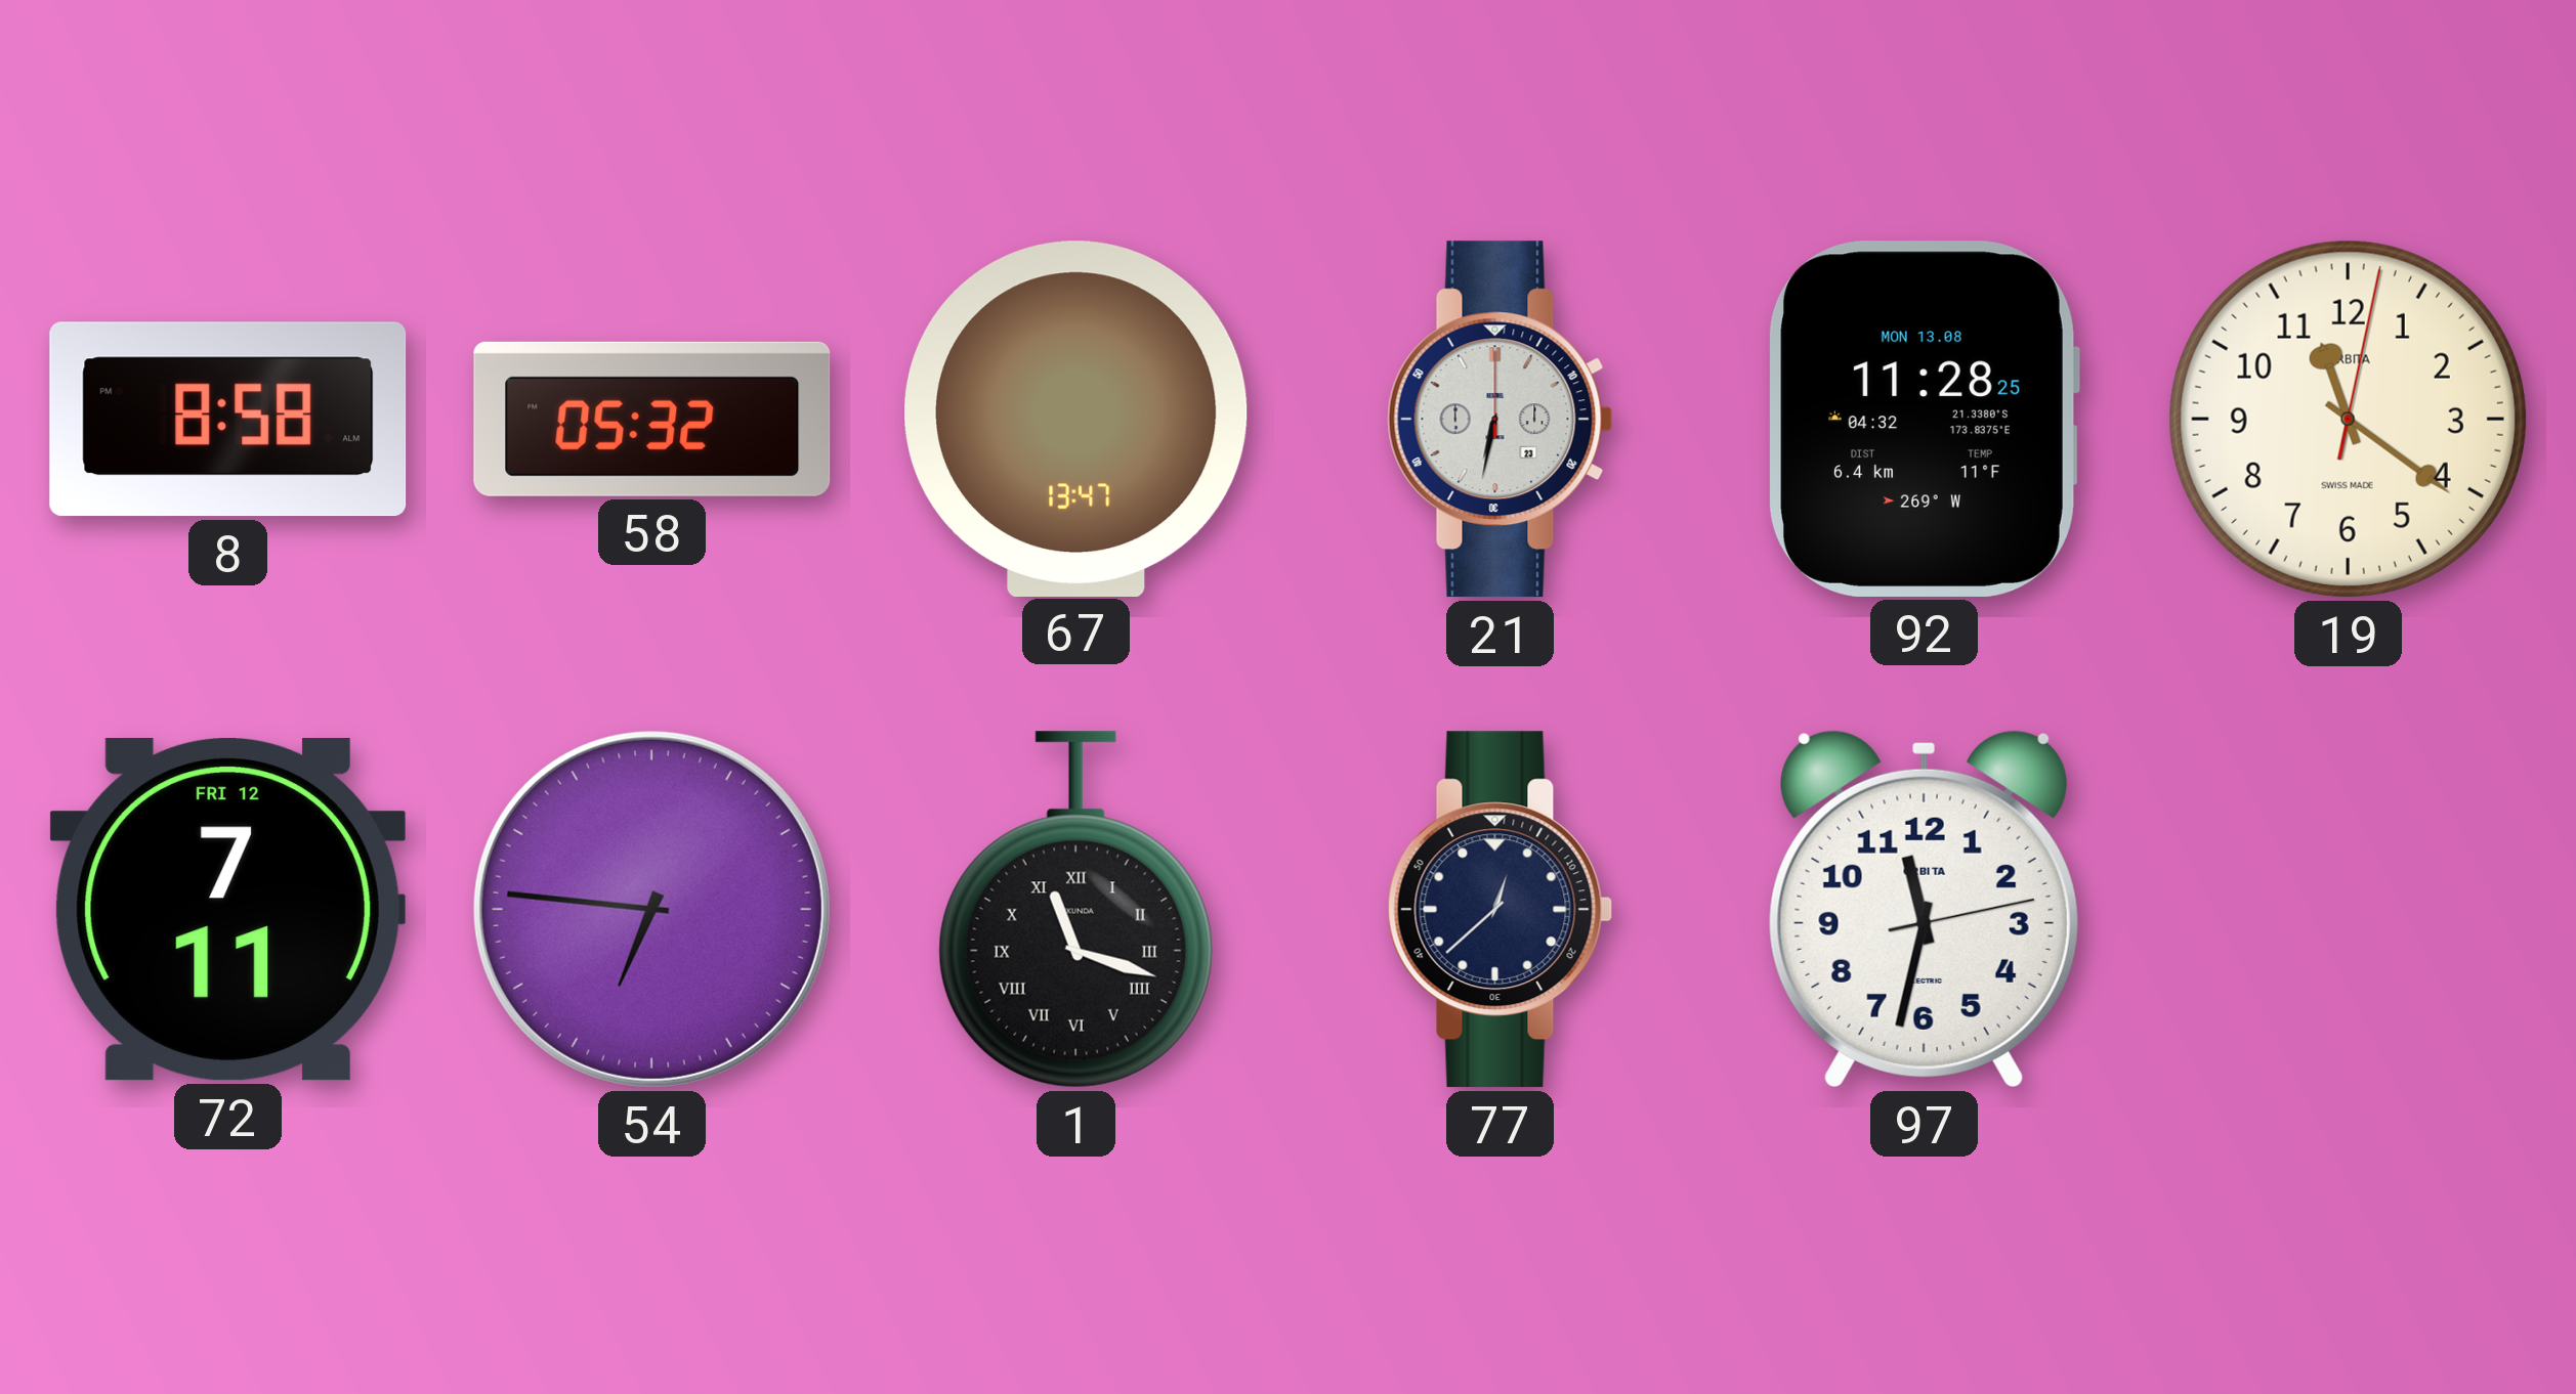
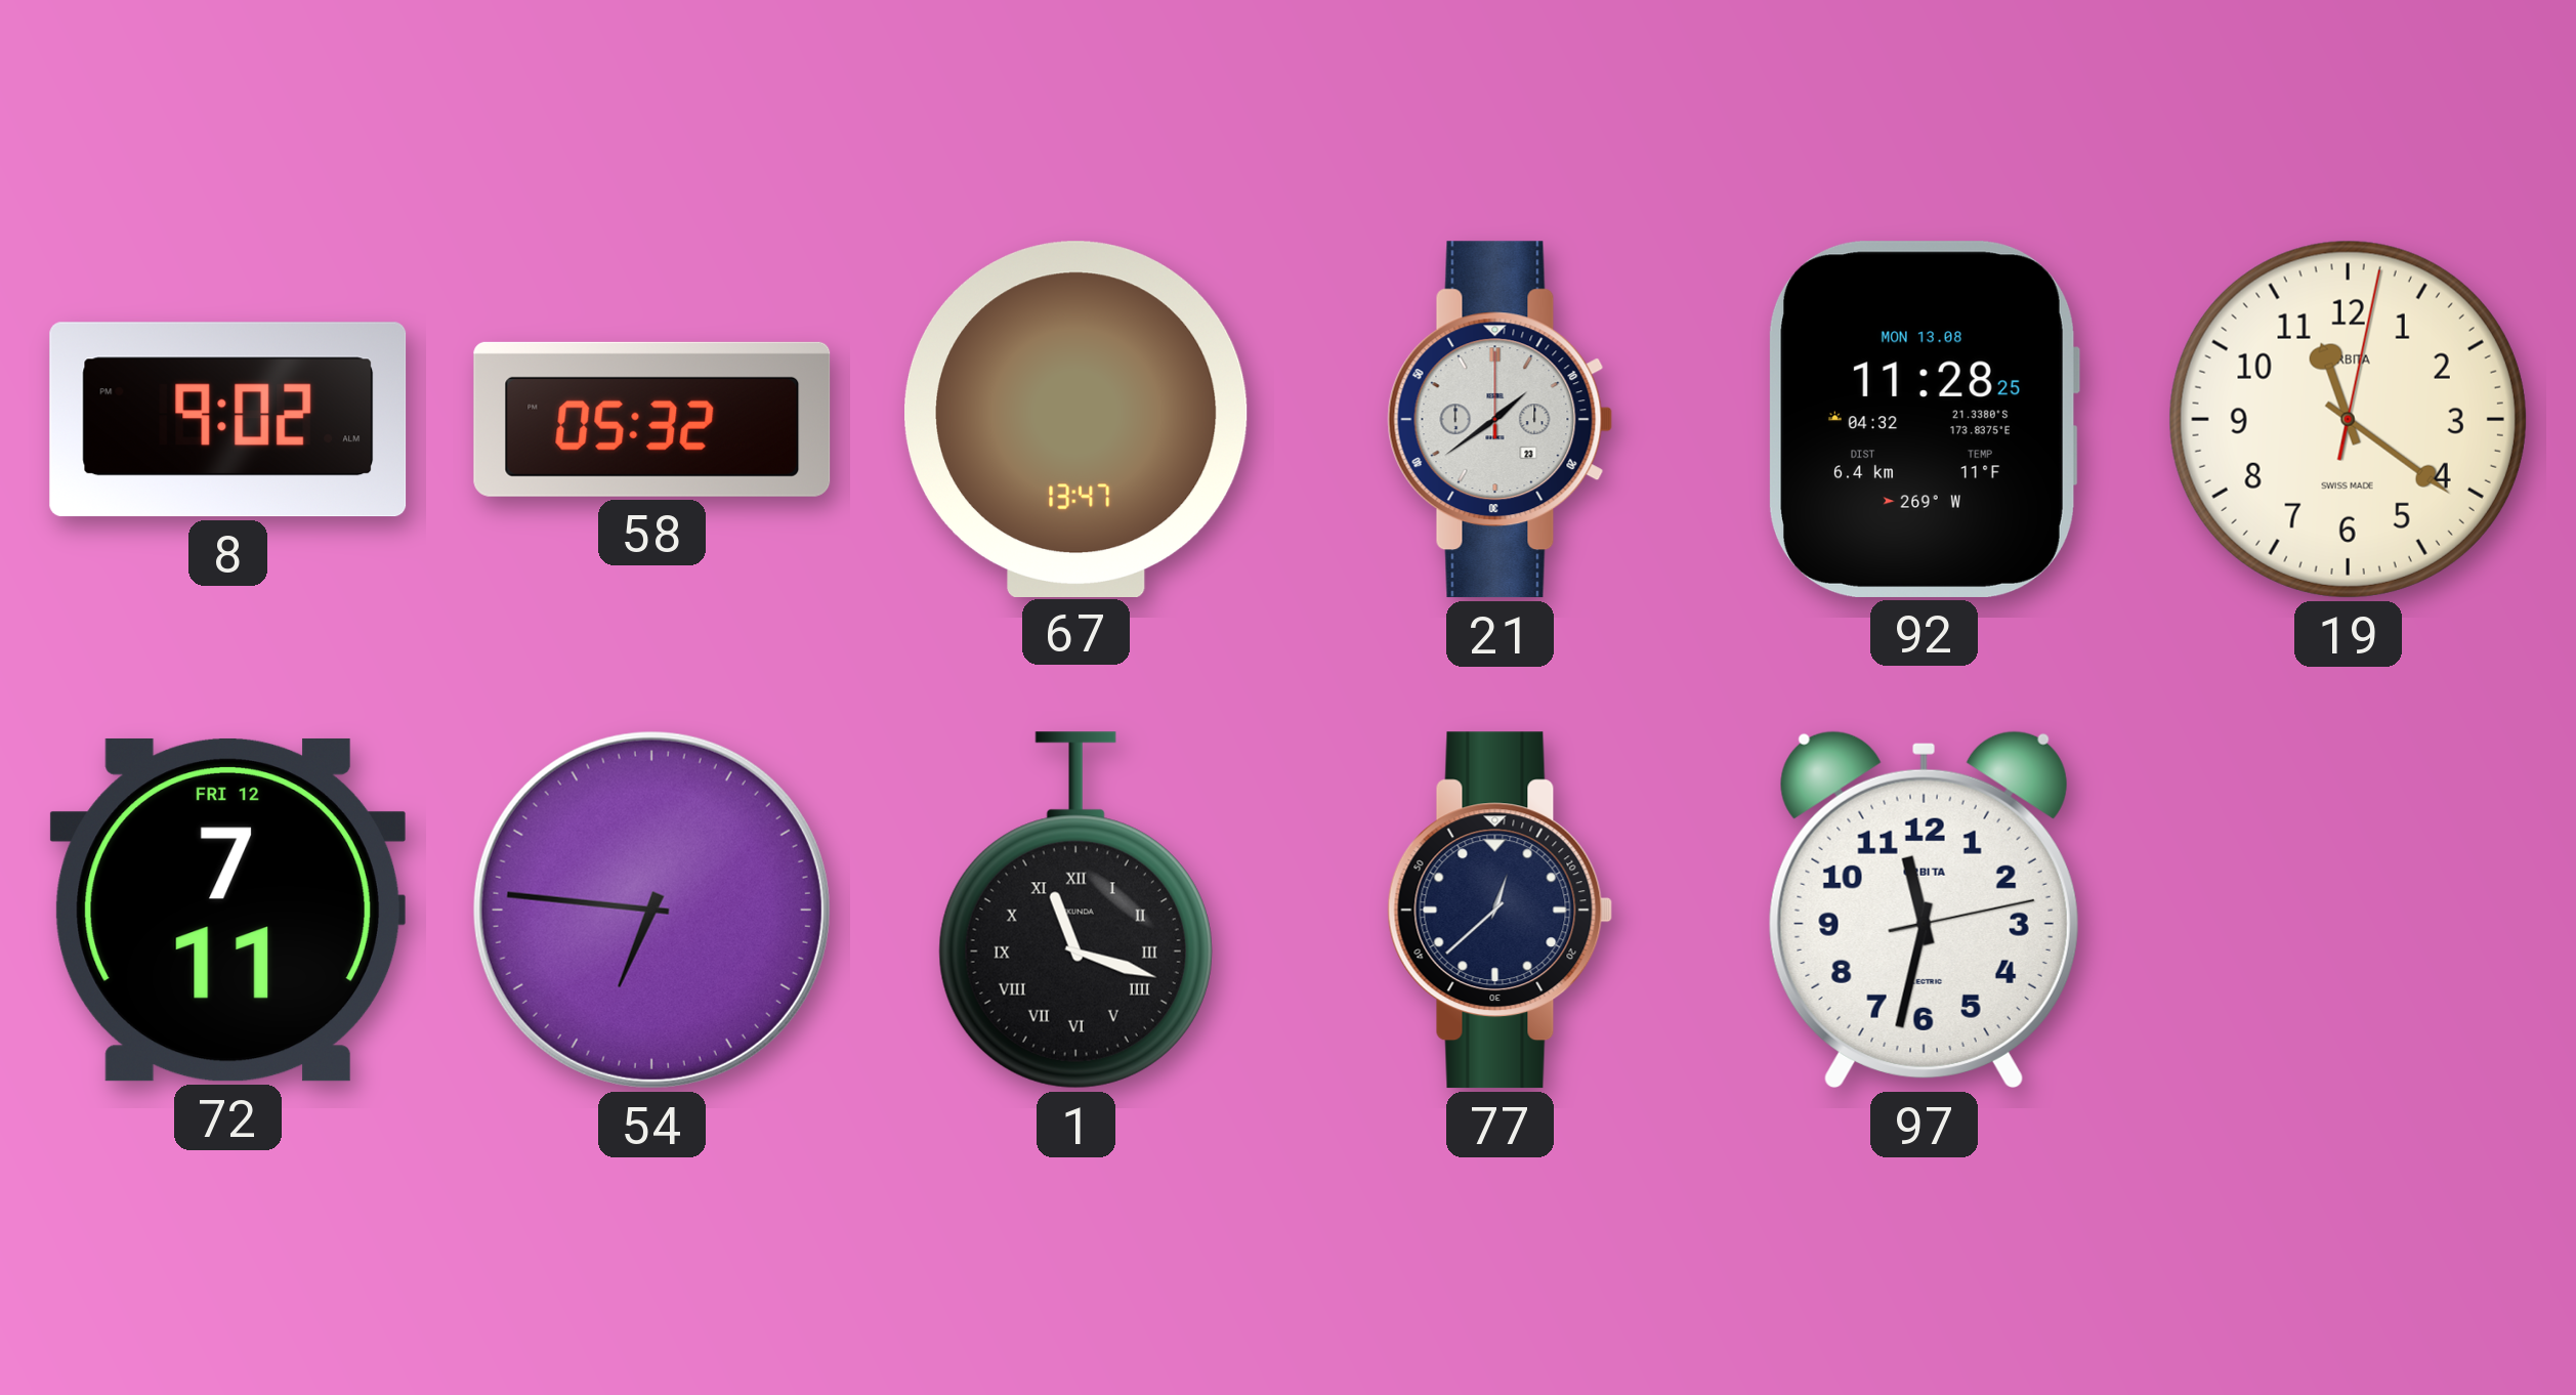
8: 8:58 -> 9:02 (228, 420)
21: 6:32 -> 1:39 (1501, 420)
